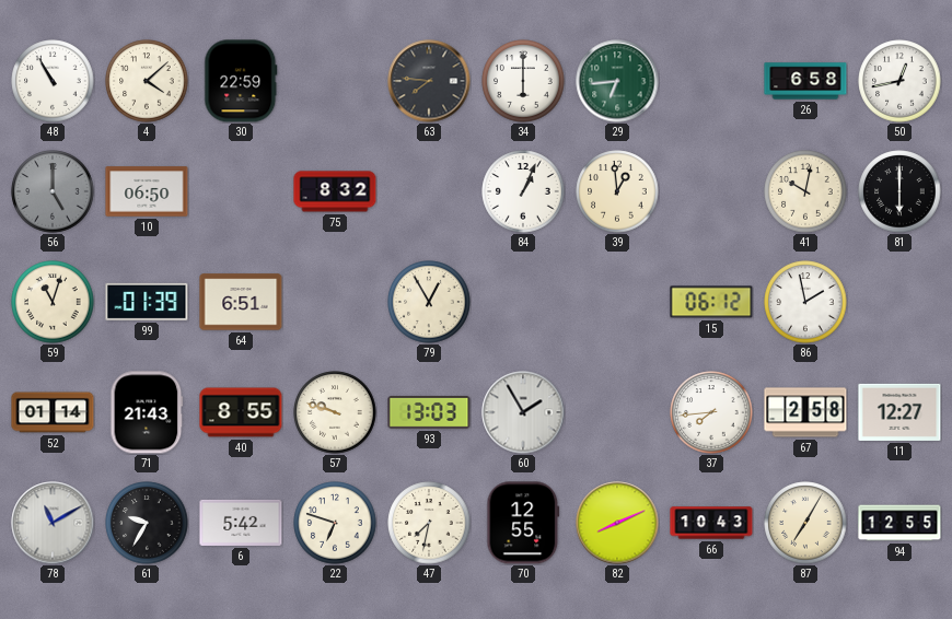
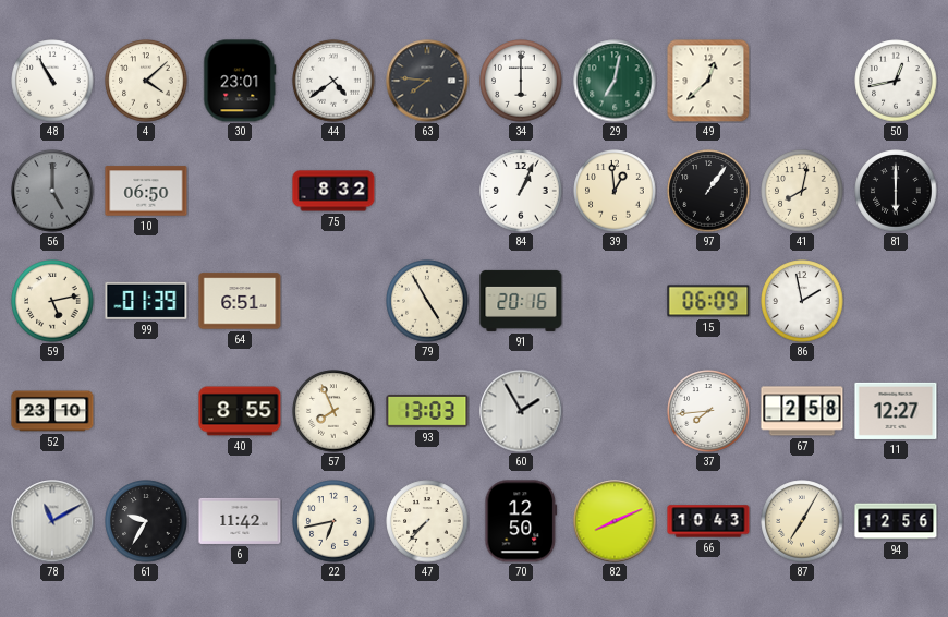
30: 22:59 -> 23:01 (240, 81)
44: none -> 4:39 (333, 81)
29: 6:44 -> 7:02 (615, 81)
49: none -> 12:38 (708, 81)
26: 6:58 -> none (805, 81)
97: none -> 1:06 (708, 191)
41: 10:02 -> 8:02 (802, 191)
59: 11:03 -> 5:13 (52, 301)
79: 12:55 -> 4:55 (427, 301)
91: none -> 20:16 (521, 301)
15: 06:12 -> 06:09 (708, 301)
52: 01:14 -> 23:10 (52, 411)
71: 21:43 -> none (147, 412)
57: 9:48 -> 7:56 (333, 411)
6: 5:42 -> 11:42 (240, 521)
22: 6:48 -> 6:43 (333, 521)
47: 7:32 -> 7:37 (427, 521)
70: 12:55 -> 12:50 (521, 521)
94: 12:55 -> 12:56 (896, 521)
